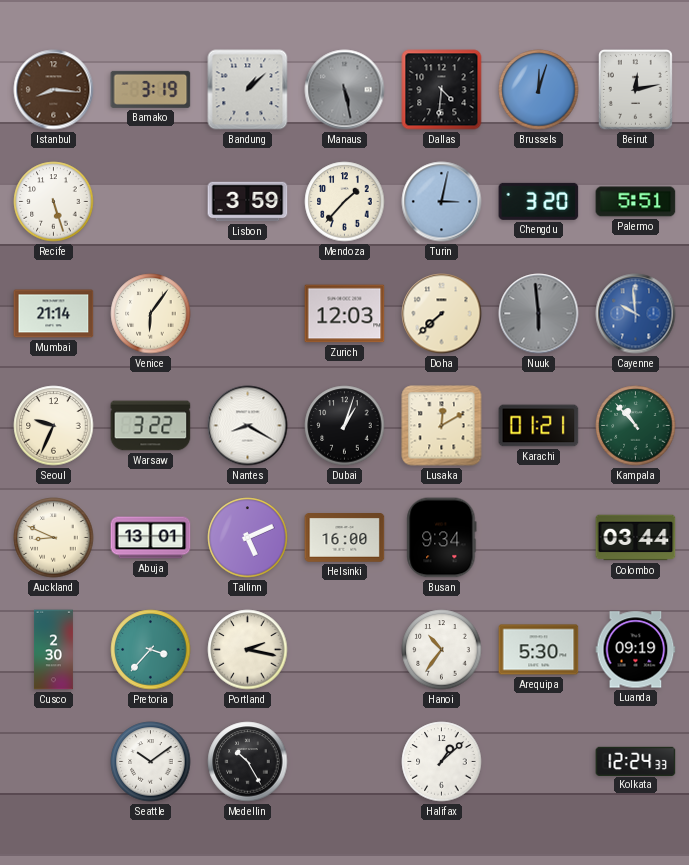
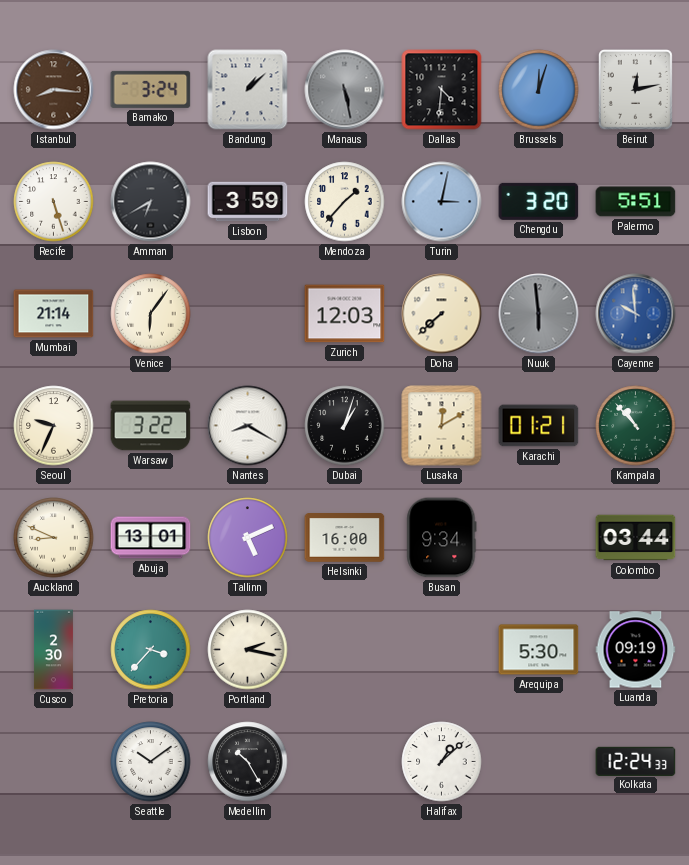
Bamako: 3:19 -> 3:24 (151, 89)
Amman: none -> 6:40 (151, 202)
Hanoi: 10:36 -> none (442, 650)
